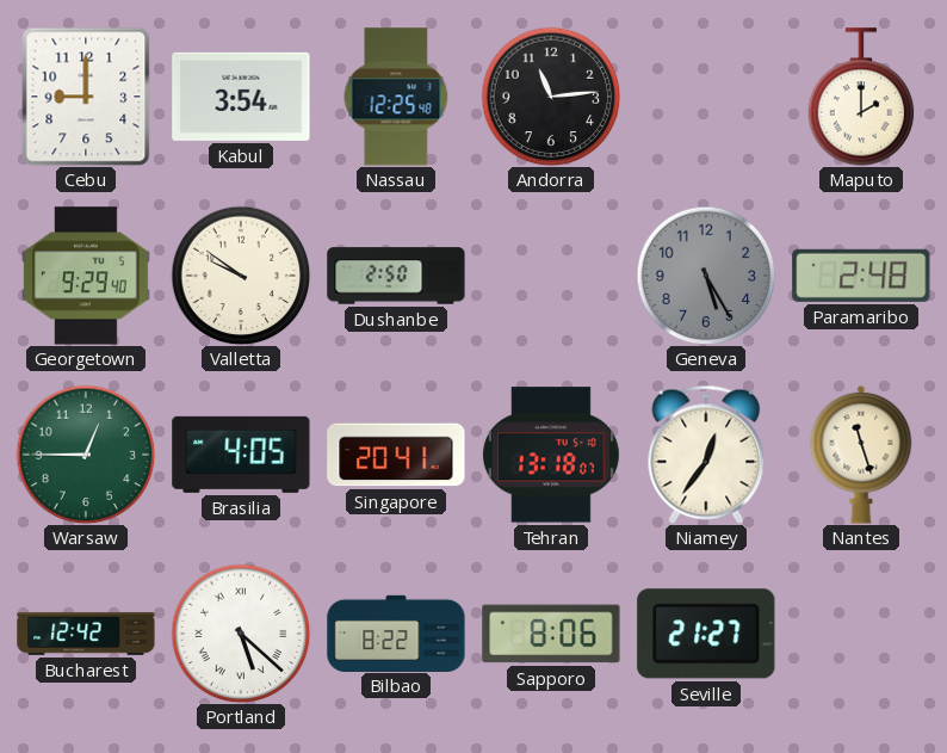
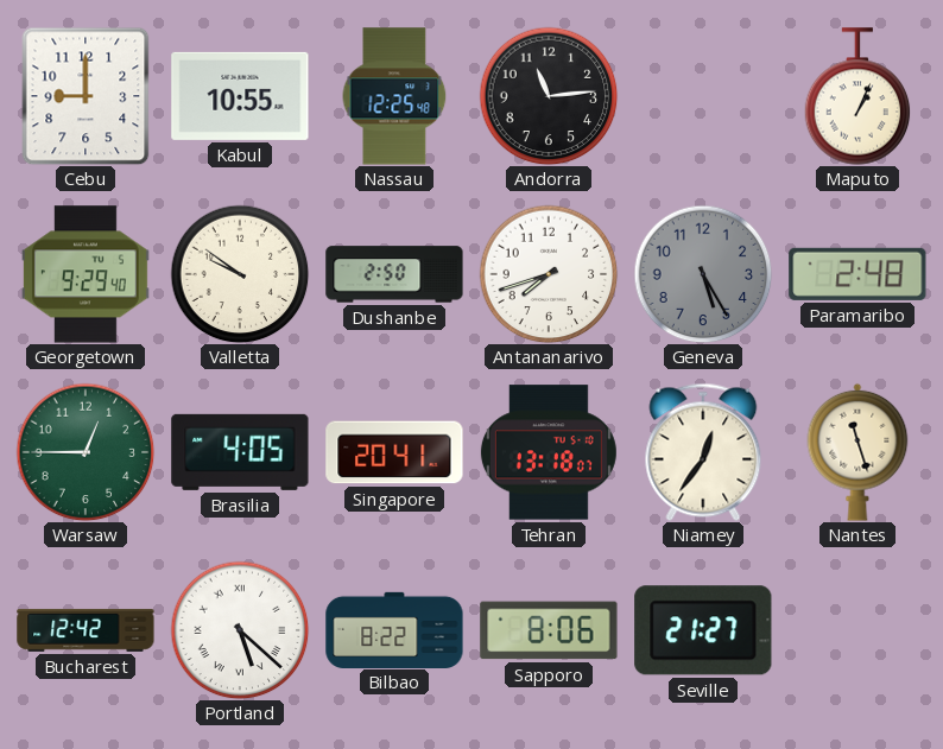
Kabul: 3:54 -> 10:55 (240, 96)
Maputo: 2:00 -> 1:04 (857, 96)
Antananarivo: none -> 7:42 (549, 274)
